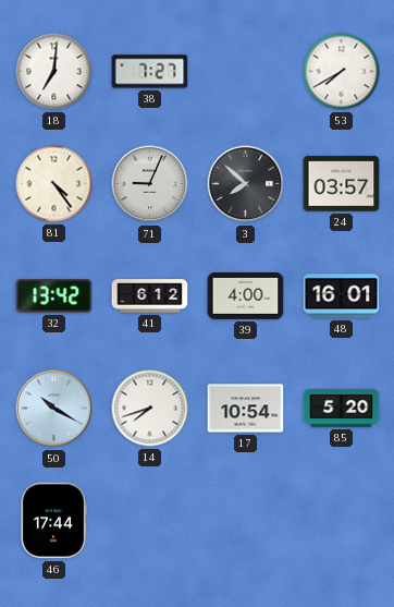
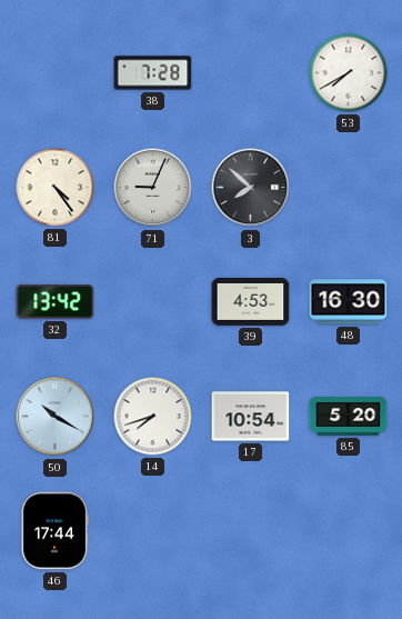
18: 7:01 -> none (54, 72)
38: 7:27 -> 7:28 (153, 73)
24: 03:57 -> none (342, 184)
41: 6:12 -> none (150, 296)
39: 4:00 -> 4:53 (251, 301)
48: 16:01 -> 16:30 (349, 302)
